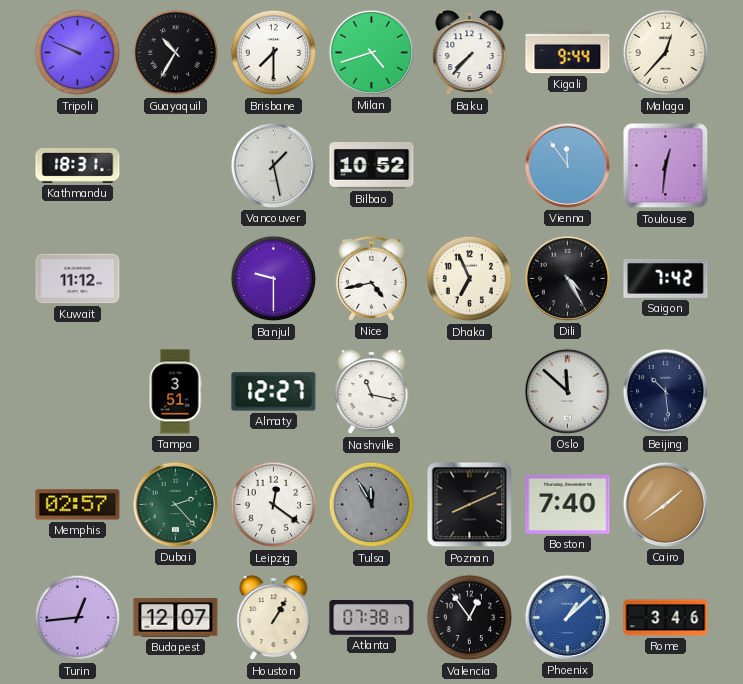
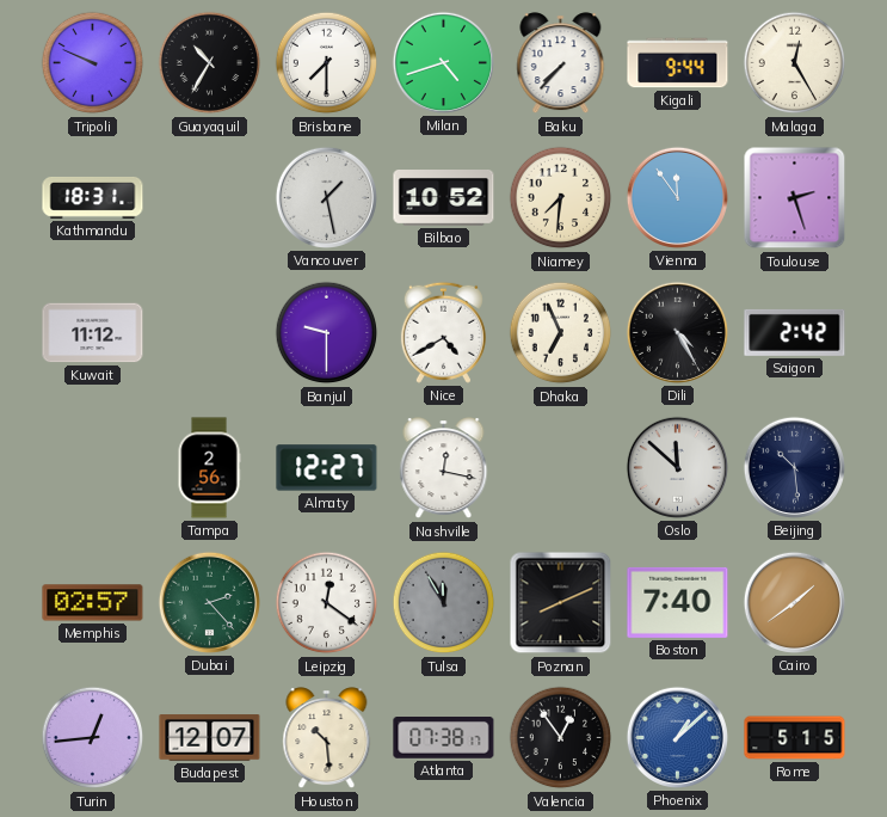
Malaga: 12:37 -> 12:25 (795, 63)
Niamey: none -> 7:31 (561, 198)
Toulouse: 12:31 -> 2:27 (795, 198)
Nice: 4:43 -> 4:40 (443, 332)
Saigon: 7:42 -> 2:42 (795, 332)
Tampa: 3:51 -> 2:56 (209, 468)
Nashville: 11:17 -> 12:17 (444, 468)
Houston: 1:05 -> 10:29 (327, 738)
Rome: 3:46 -> 5:15 (795, 738)
